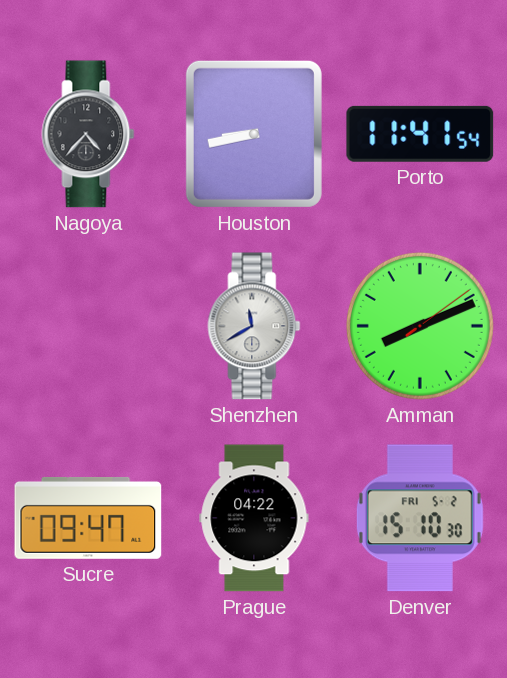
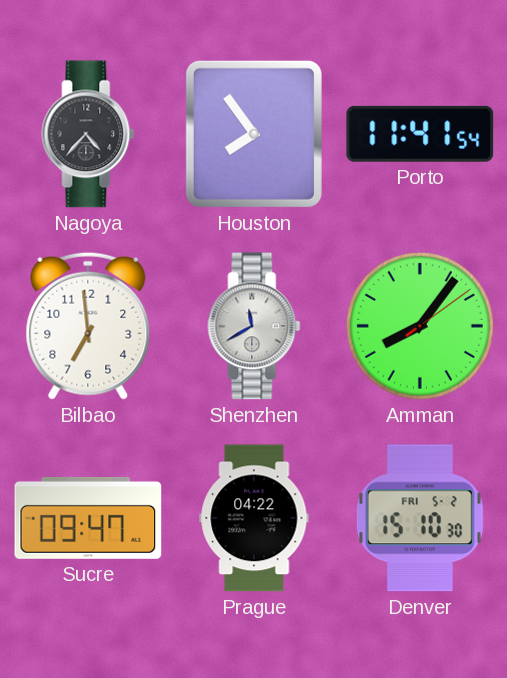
Houston: 8:43 -> 7:54 (254, 134)
Bilbao: none -> 6:59 (88, 326)
Amman: 8:11 -> 8:06 (420, 326)
